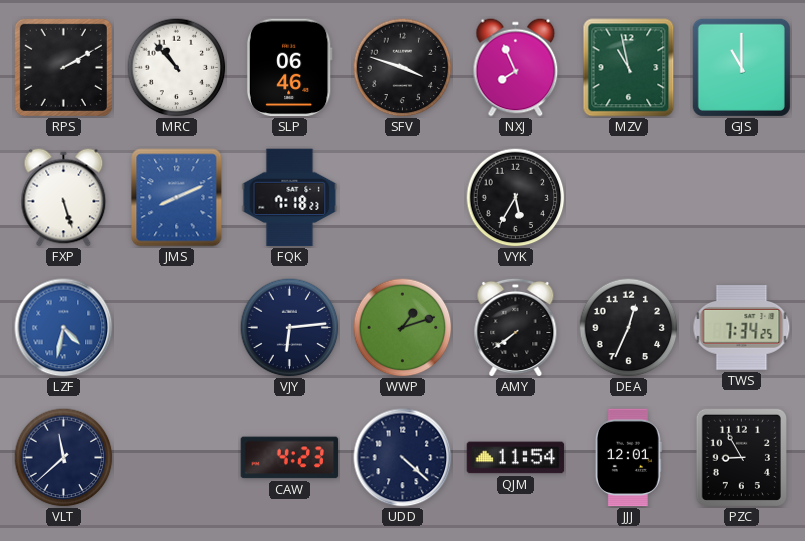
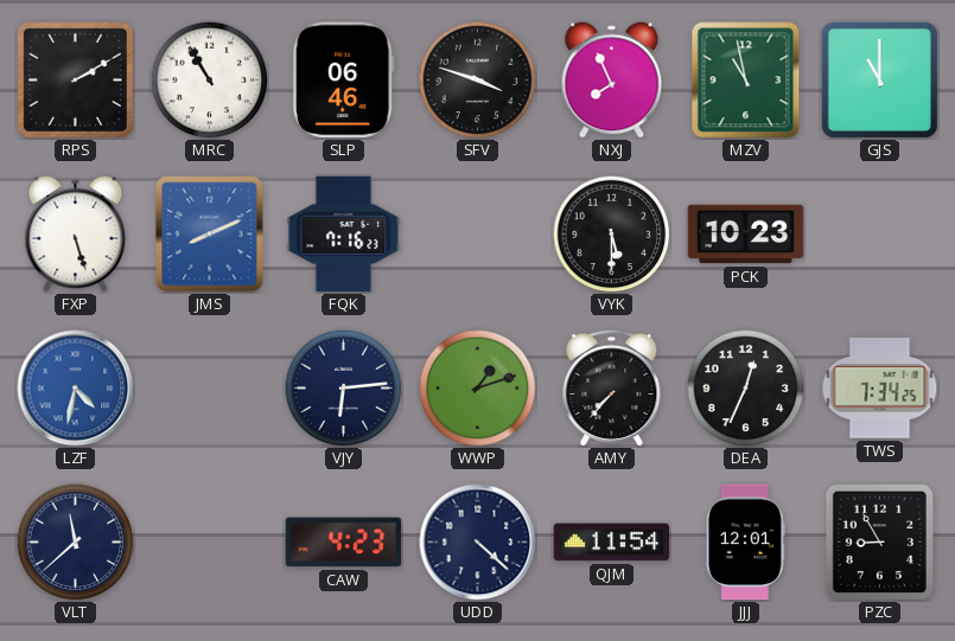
MRC: 10:53 -> 10:55 (210, 81)
FQK: 7:18 -> 7:16 (344, 235)
VYK: 5:35 -> 5:30 (612, 235)
PCK: none -> 10:23 (746, 235)
AMY: 7:39 -> 7:37 (612, 387)
